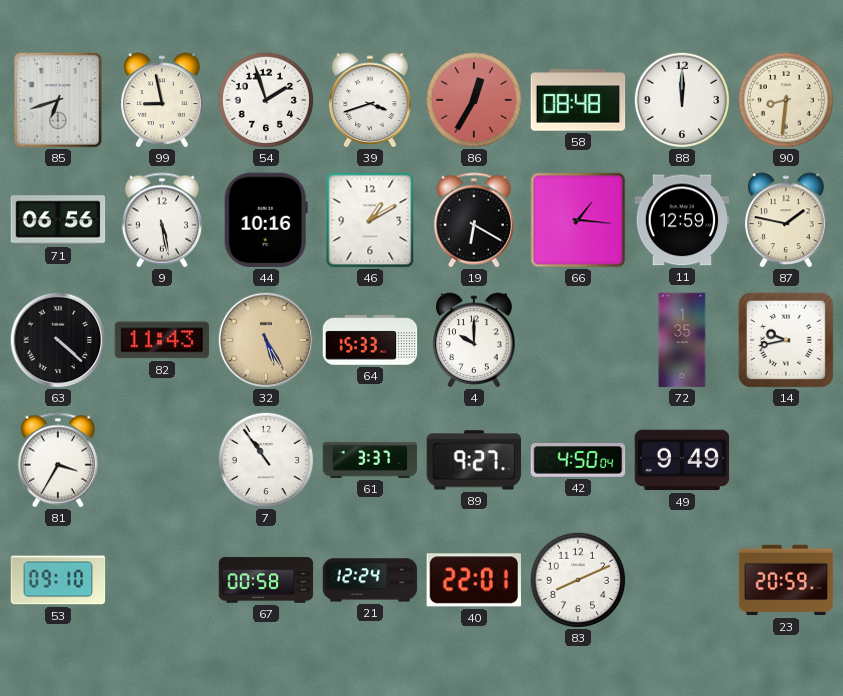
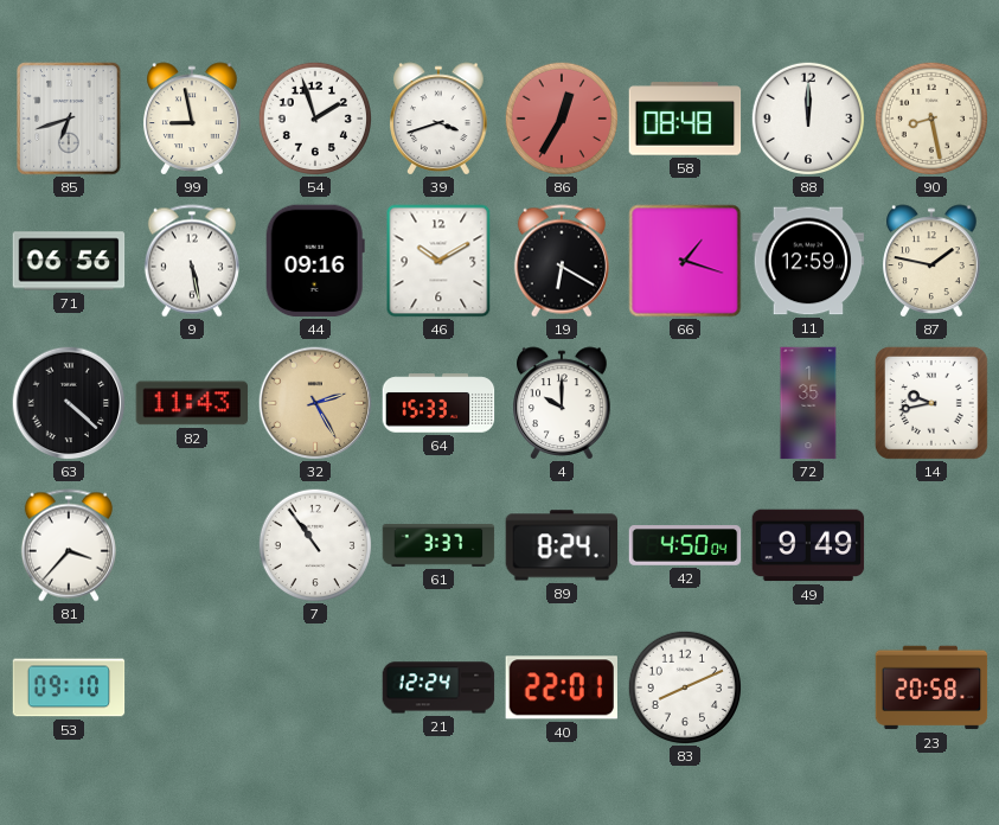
90: 8:31 -> 8:28 (930, 117)
44: 10:16 -> 09:16 (315, 261)
46: 1:10 -> 10:10 (438, 261)
66: 1:16 -> 1:18 (685, 261)
32: 5:25 -> 2:25 (315, 403)
81: 3:35 -> 3:37 (69, 545)
89: 9:27 -> 8:24 (562, 545)
67: 00:58 -> none (266, 580)
23: 20:59 -> 20:58 (931, 687)
